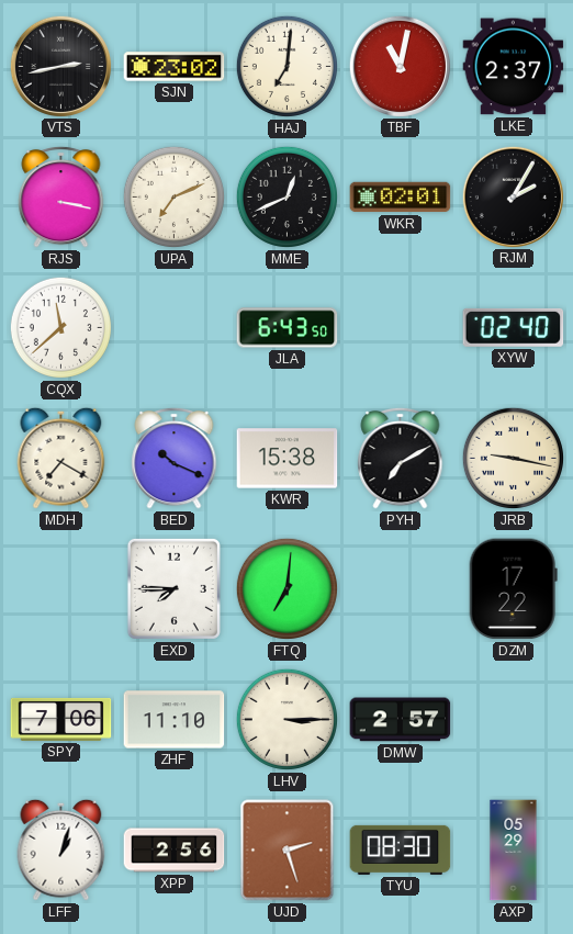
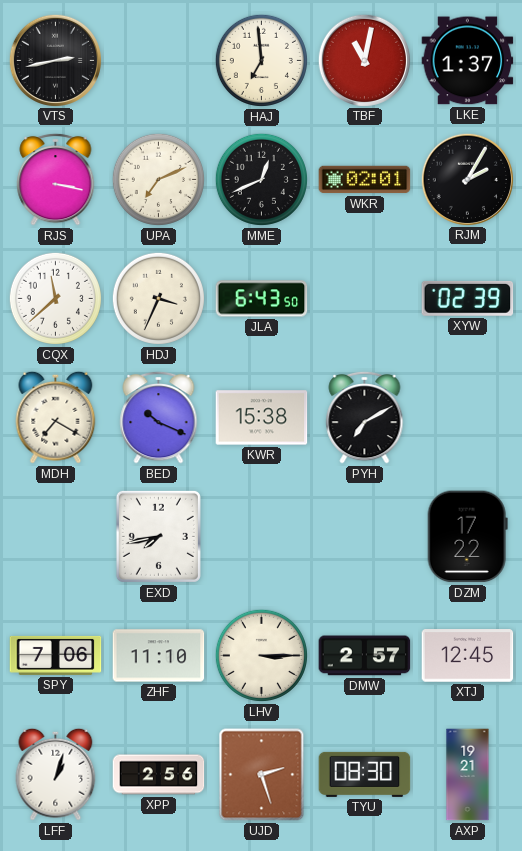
SJN: 23:02 -> none (175, 67)
HAJ: 7:01 -> 6:59 (261, 60)
LKE: 2:37 -> 1:37 (468, 61)
HDJ: none -> 3:34 (158, 298)
XYW: 02:40 -> 02:39 (468, 298)
JRB: 9:17 -> none (513, 458)
EXD: 7:45 -> 7:43 (158, 536)
FTQ: 7:01 -> none (286, 588)
XTJ: none -> 12:45 (468, 656)
AXP: 05:29 -> 19:21 (468, 775)
